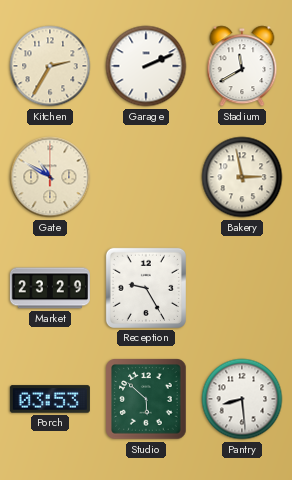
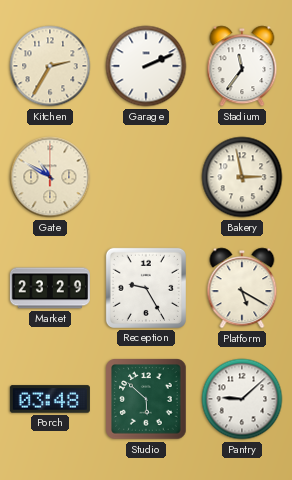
Stadium: 11:40 -> 11:36 (242, 66)
Platform: none -> 5:20 (242, 288)
Porch: 03:53 -> 03:48 (50, 399)
Pantry: 8:29 -> 9:08 (242, 399)
